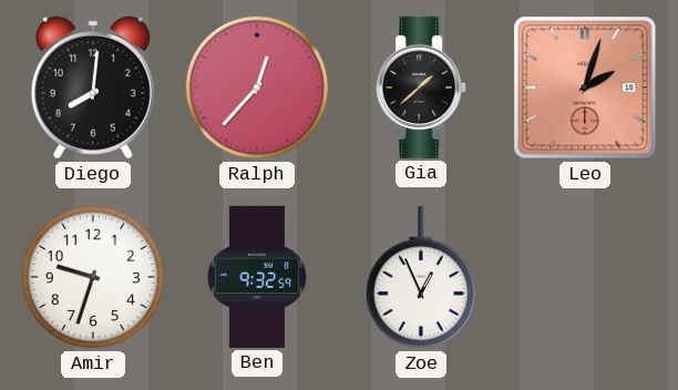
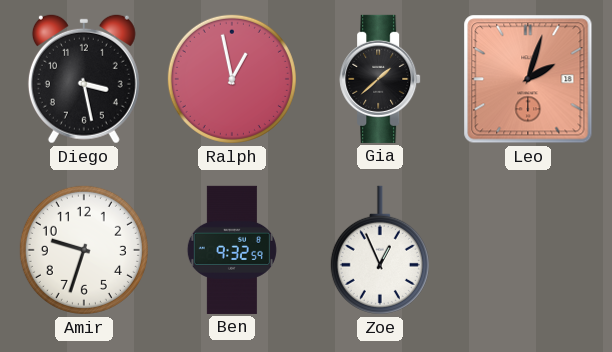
Diego: 8:01 -> 3:28 (84, 79)
Ralph: 12:37 -> 12:58 (232, 79)
